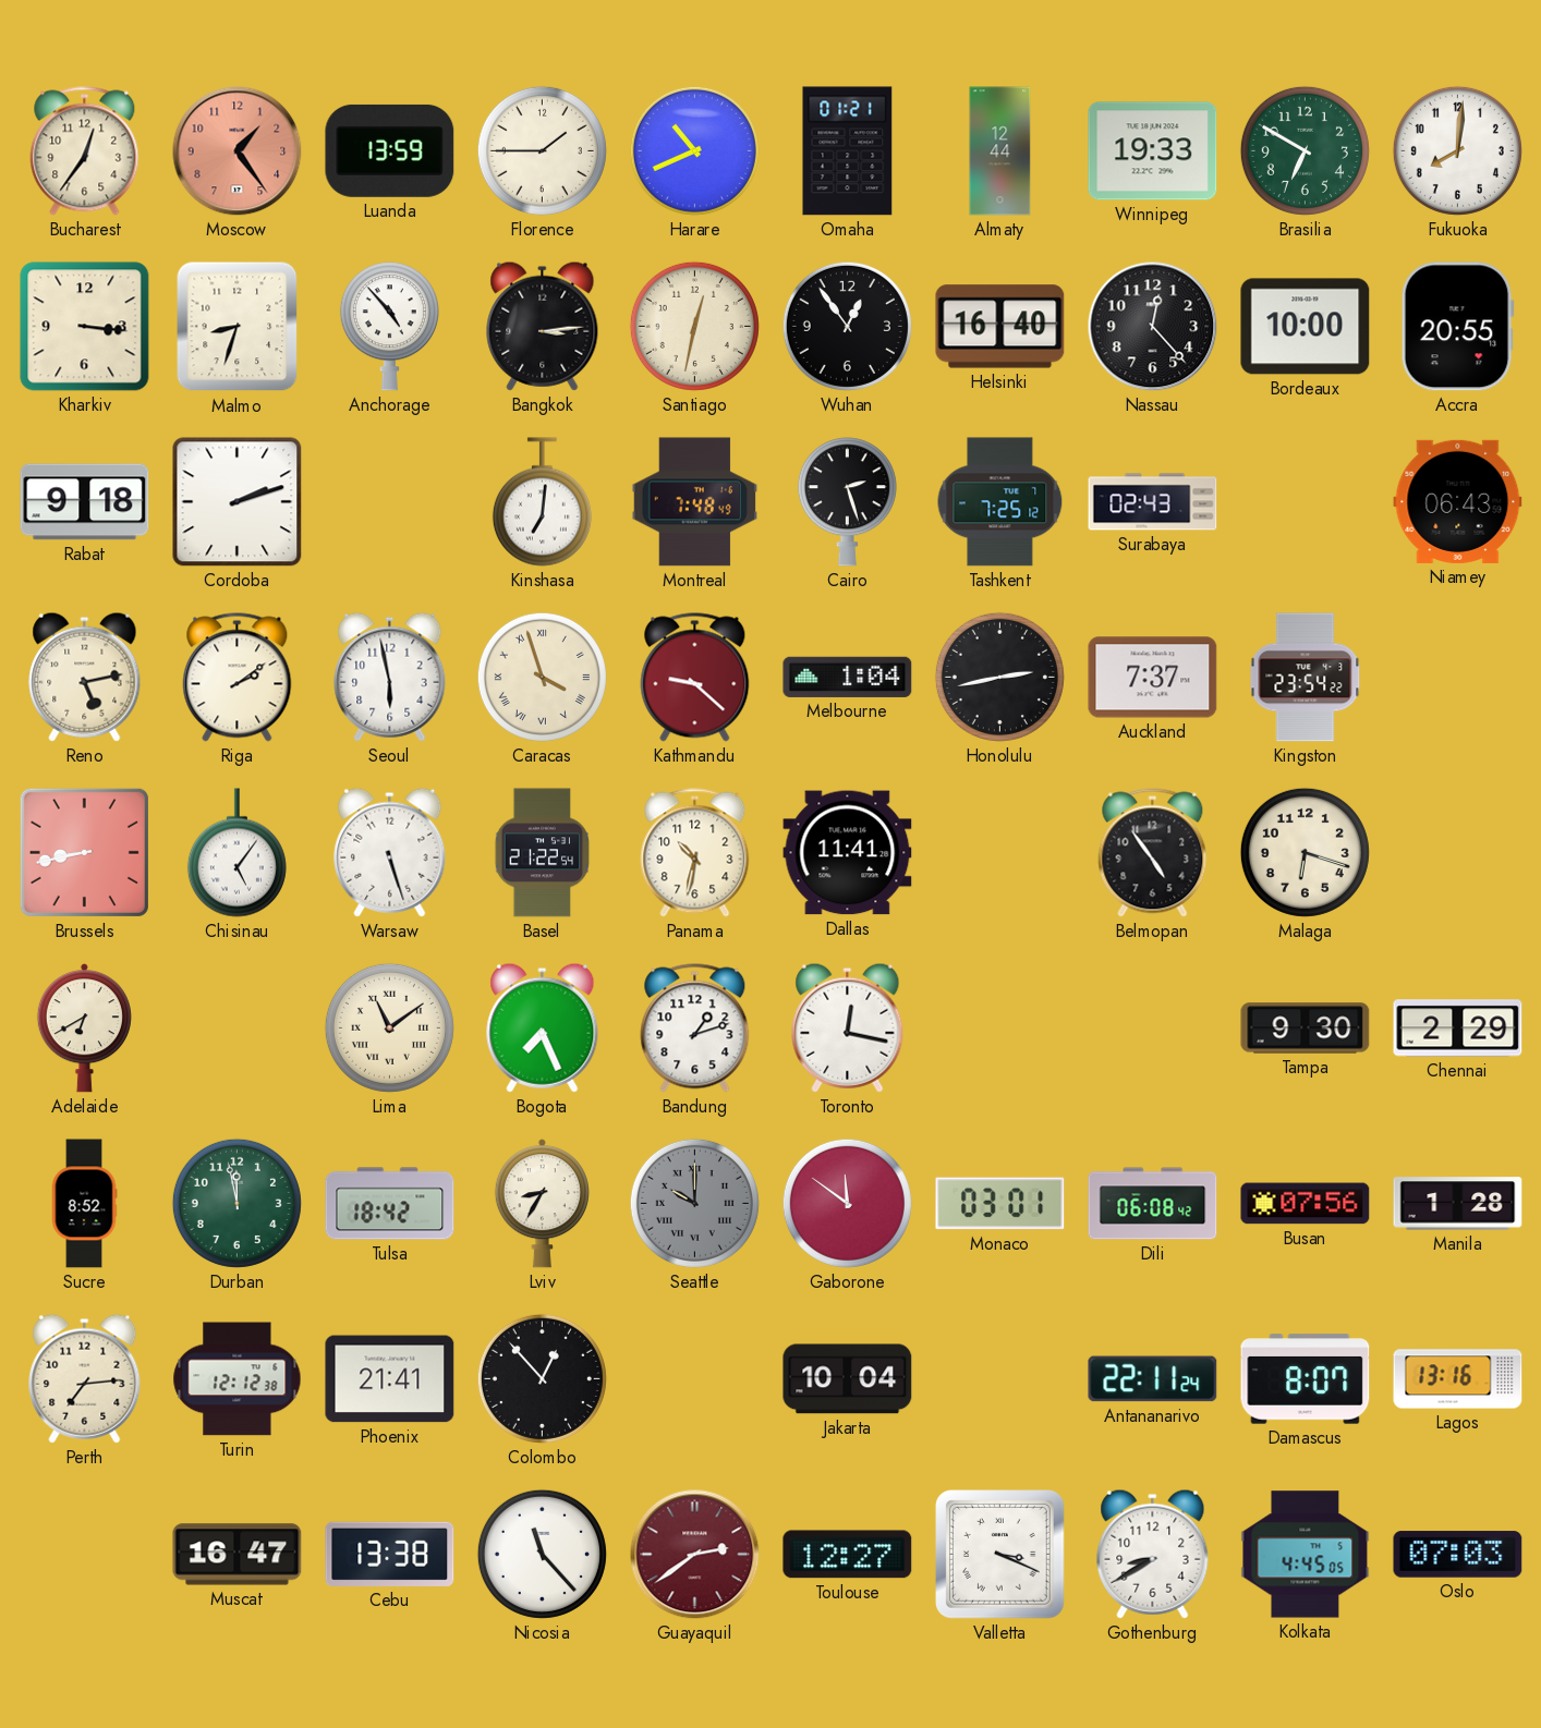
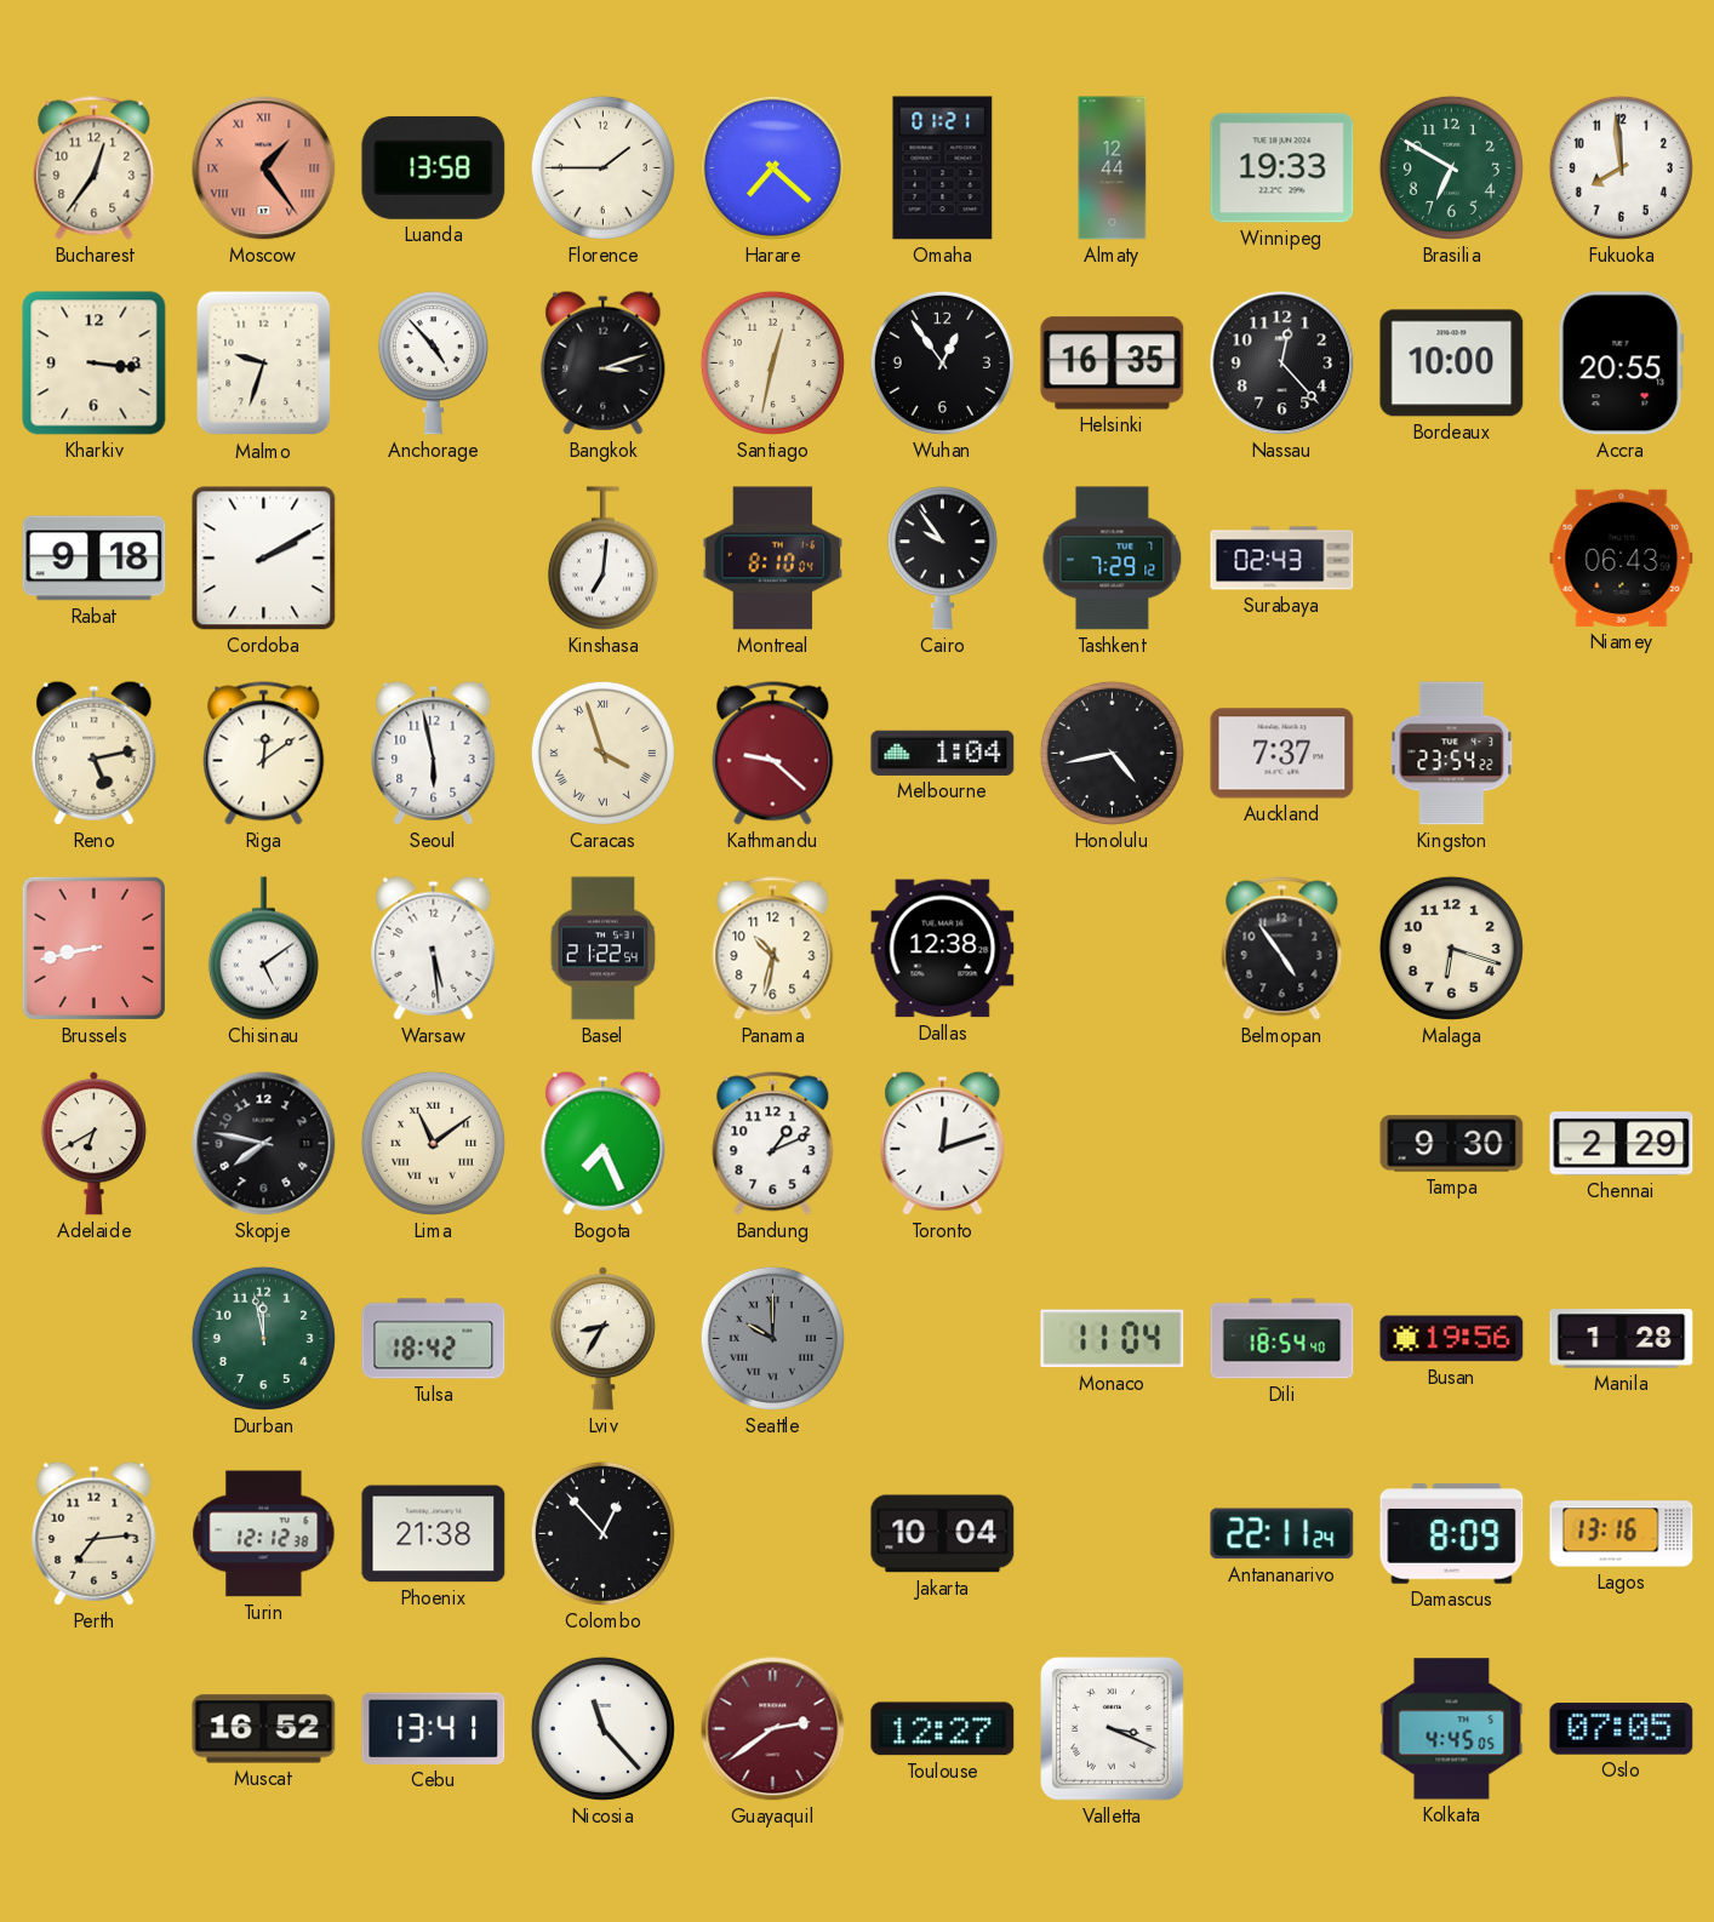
Moscow numerals: Arabic -> Roman (264, 168)
Luanda: 13:59 -> 13:58 (434, 167)
Harare: 10:41 -> 7:22 (772, 167)
Fukuoka: 8:01 -> 7:59 (1621, 167)
Malmo: 8:33 -> 9:33 (264, 364)
Bangkok: 3:14 -> 3:12 (604, 362)
Helsinki: 16:40 -> 16:35 (1113, 364)
Cordoba: 2:12 -> 2:10 (264, 559)
Montreal: 7:48 -> 8:10 (772, 559)
Cairo: 2:27 -> 9:54 (942, 559)
Tashkent: 7:25 -> 7:29 (1113, 559)
Riga: 2:09 -> 12:09 (264, 754)
Honolulu: 2:43 -> 4:43 (1112, 753)
Chisinau: 5:06 -> 5:09 (263, 949)
Warsaw: 5:27 -> 5:29 (434, 948)
Dallas: 11:41 -> 12:38 (943, 949)
Skopje: none -> 7:47 (264, 1144)
Bandung: 1:12 -> 1:11 (773, 1144)
Toronto: 12:17 -> 12:12 (943, 1143)
Sucre: 8:52 -> none (84, 1204)
Gaborone: 11:51 -> none (847, 1203)
Monaco: 03:01 -> 11:04 (1113, 1339)
Dili: 06:08 -> 18:54 (1282, 1339)
Busan: 07:56 -> 19:56 (1452, 1339)
Phoenix: 21:41 -> 21:38 (434, 1534)
Damascus: 8:07 -> 8:09 (1452, 1534)
Muscat: 16:47 -> 16:52 (264, 1729)
Cebu: 13:38 -> 13:41 (434, 1728)
Gothenburg: 8:40 -> none (1153, 1554)
Oslo: 07:03 -> 07:05 (1622, 1729)
